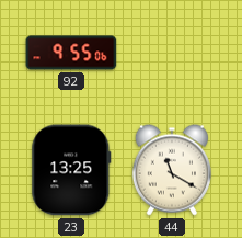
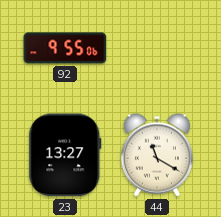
23: 13:25 -> 13:27 (65, 155)
